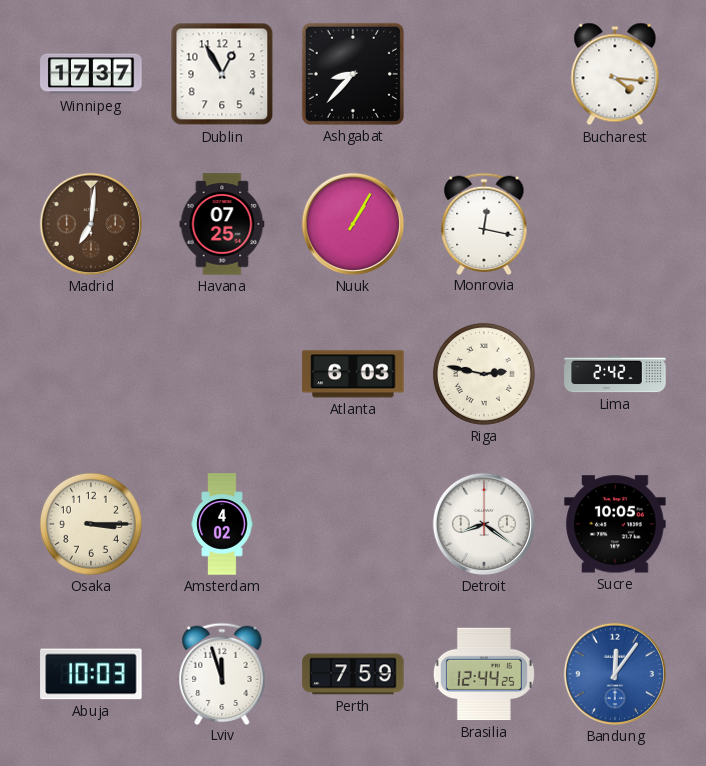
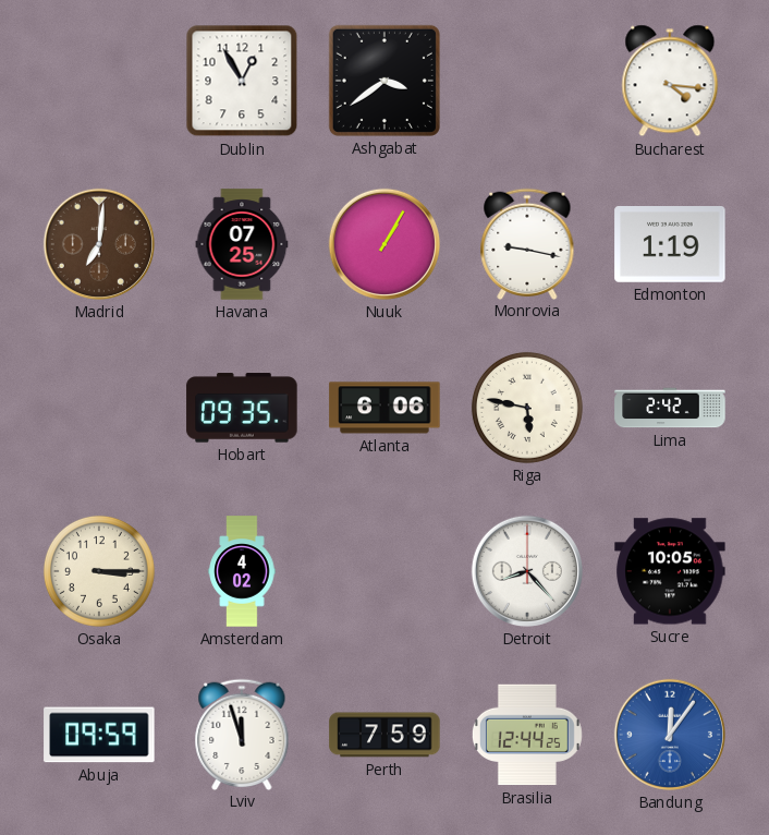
Winnipeg: 17:37 -> none (91, 74)
Ashgabat: 8:37 -> 3:39 (384, 81)
Monrovia: 12:17 -> 9:17 (527, 243)
Edmonton: none -> 1:19 (670, 245)
Hobart: none -> 09:35 (242, 408)
Atlanta: 6:03 -> 6:06 (384, 408)
Riga: 2:47 -> 5:47 (527, 408)
Detroit: 8:21 -> 8:23 (527, 571)
Abuja: 10:03 -> 09:59 (99, 735)
